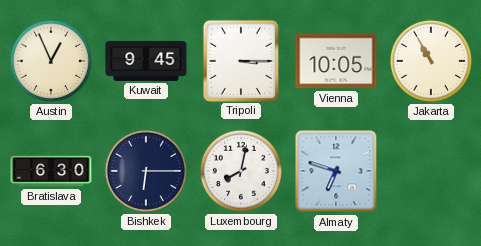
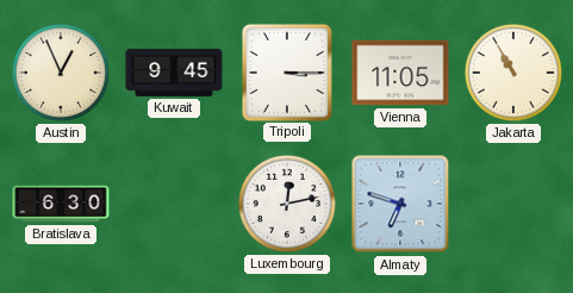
Vienna: 10:05 -> 11:05 (400, 73)
Bishkek: 6:15 -> none (146, 171)
Luxembourg: 8:02 -> 12:13 (287, 204)
